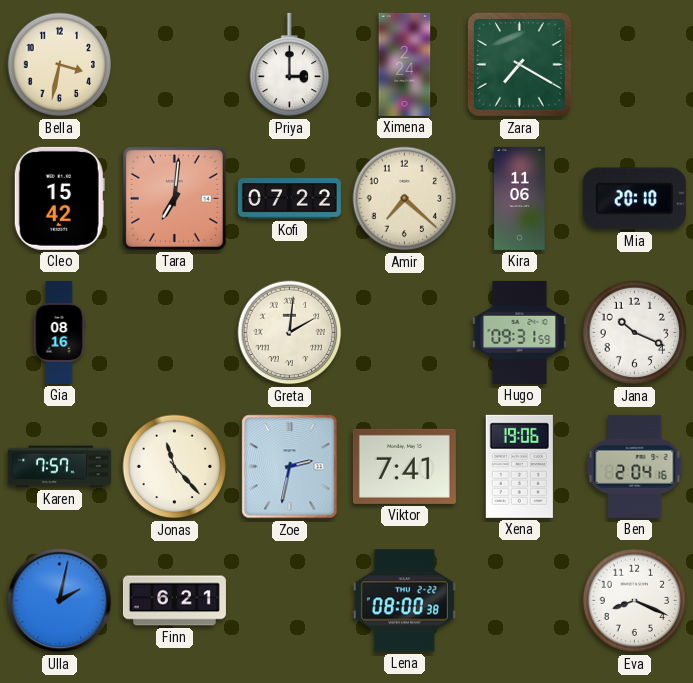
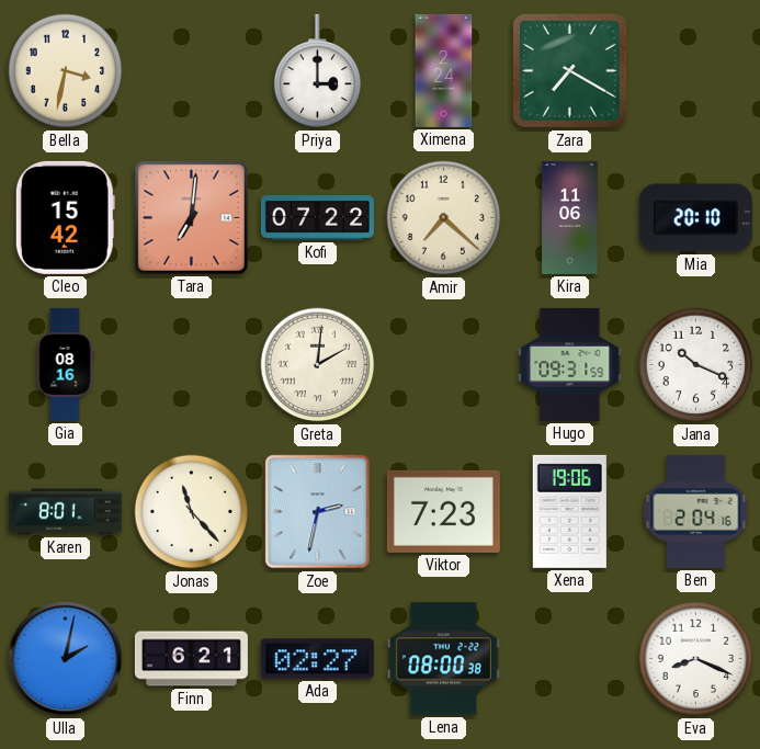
Karen: 7:57 -> 8:01 (65, 512)
Viktor: 7:41 -> 7:23 (443, 511)
Ada: none -> 02:27 (317, 659)
